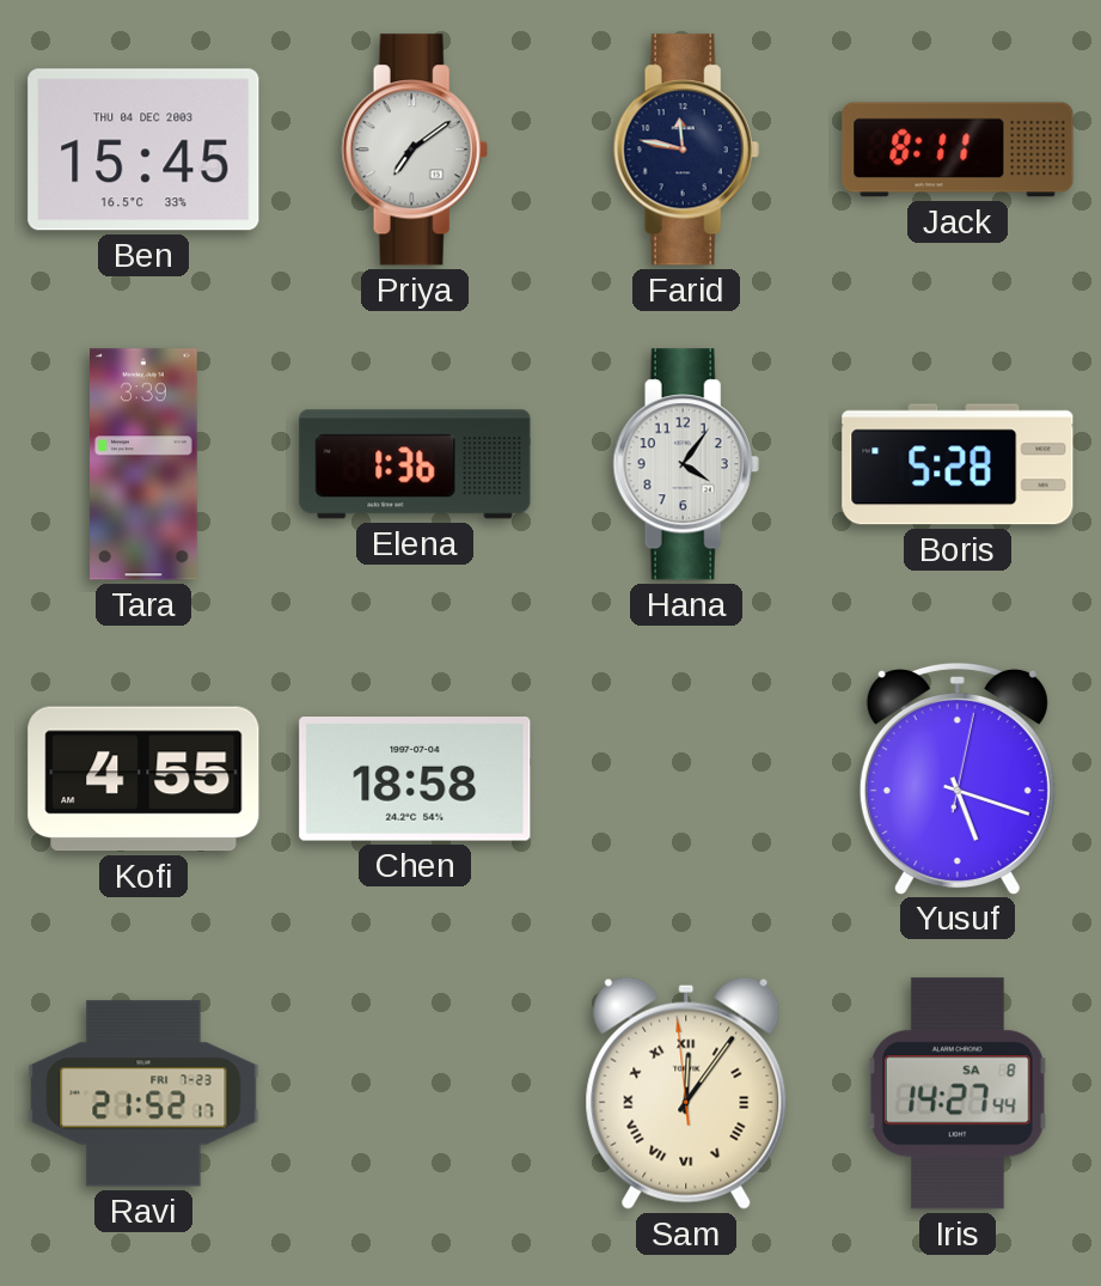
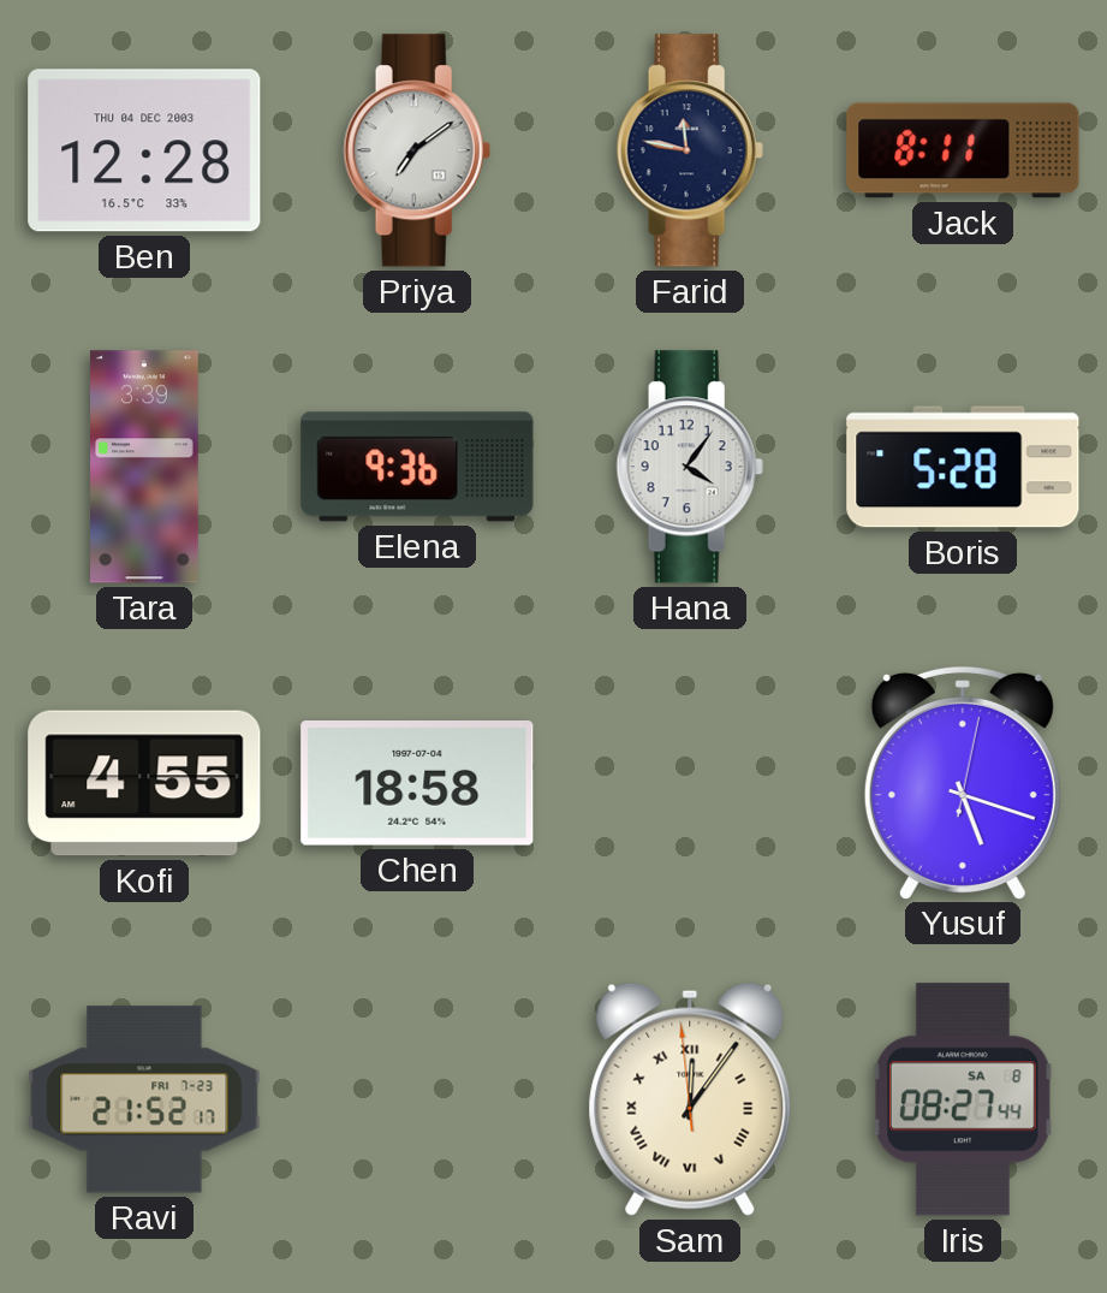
Ben: 15:45 -> 12:28 (144, 150)
Elena: 1:36 -> 9:36 (417, 467)
Iris: 14:27 -> 08:27 (963, 1099)
